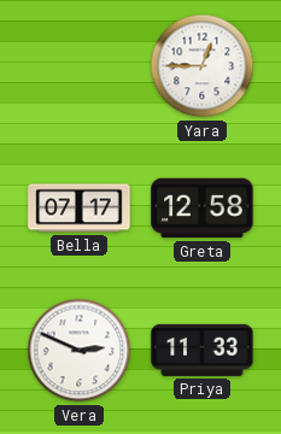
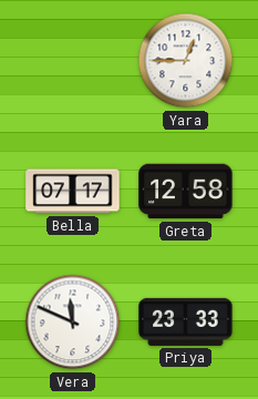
Vera: 2:49 -> 11:49 (73, 323)
Priya: 11:33 -> 23:33 (186, 321)
